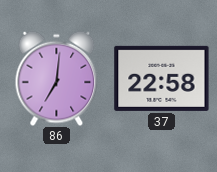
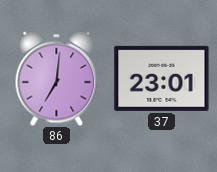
37: 22:58 -> 23:01 (162, 78)
